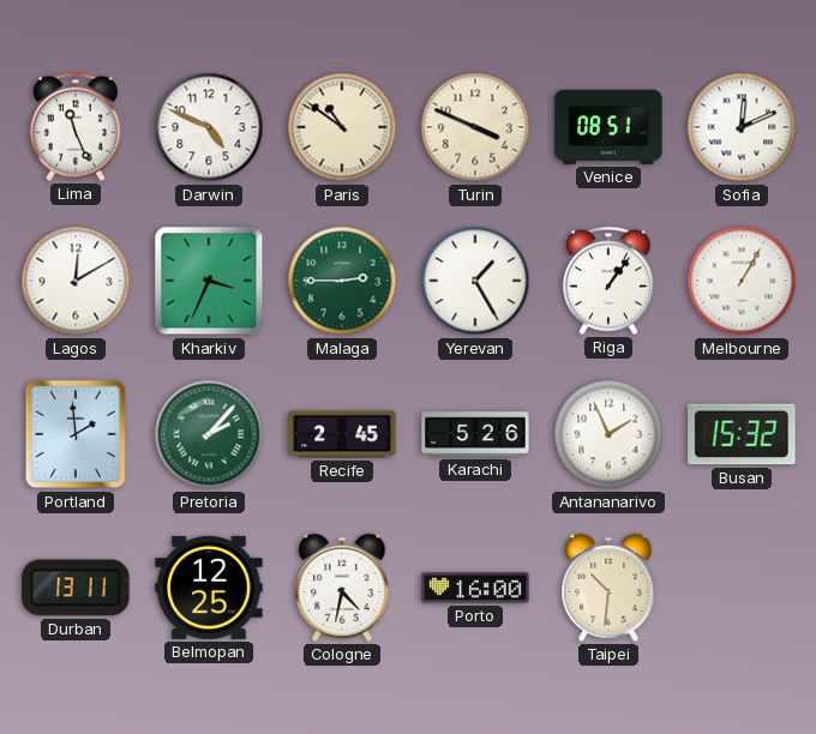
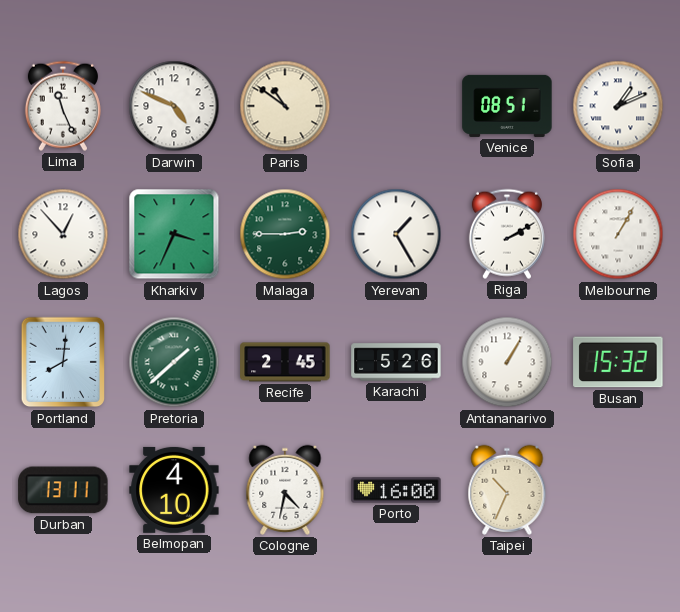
Turin: 3:49 -> none (475, 127)
Sofia: 12:11 -> 1:11 (618, 106)
Lagos: 12:10 -> 12:53 (63, 234)
Riga: 1:06 -> 2:10 (507, 234)
Portland: 1:59 -> 8:01 (63, 362)
Pretoria: 2:07 -> 1:38 (174, 362)
Antananarivo: 1:56 -> 1:05 (507, 362)
Belmopan: 12:25 -> 4:10 (174, 490)
Taipei: 10:31 -> 10:34 (507, 490)
